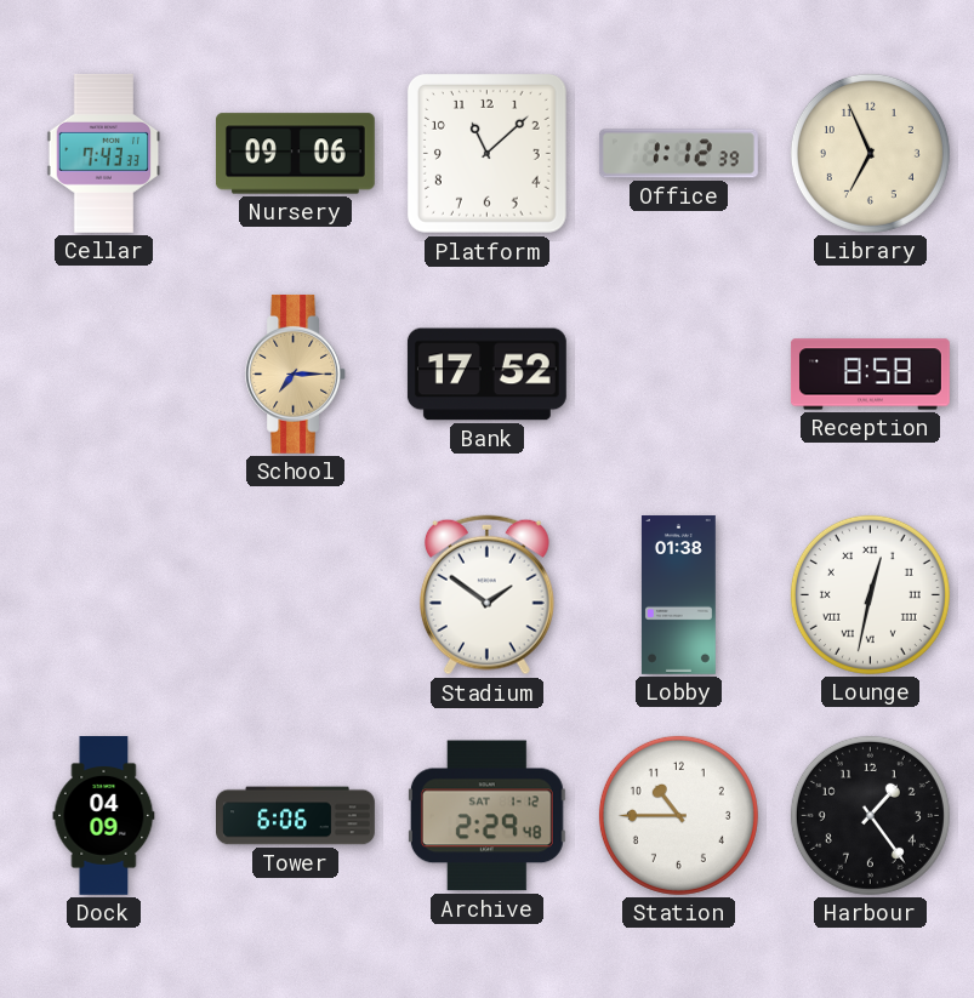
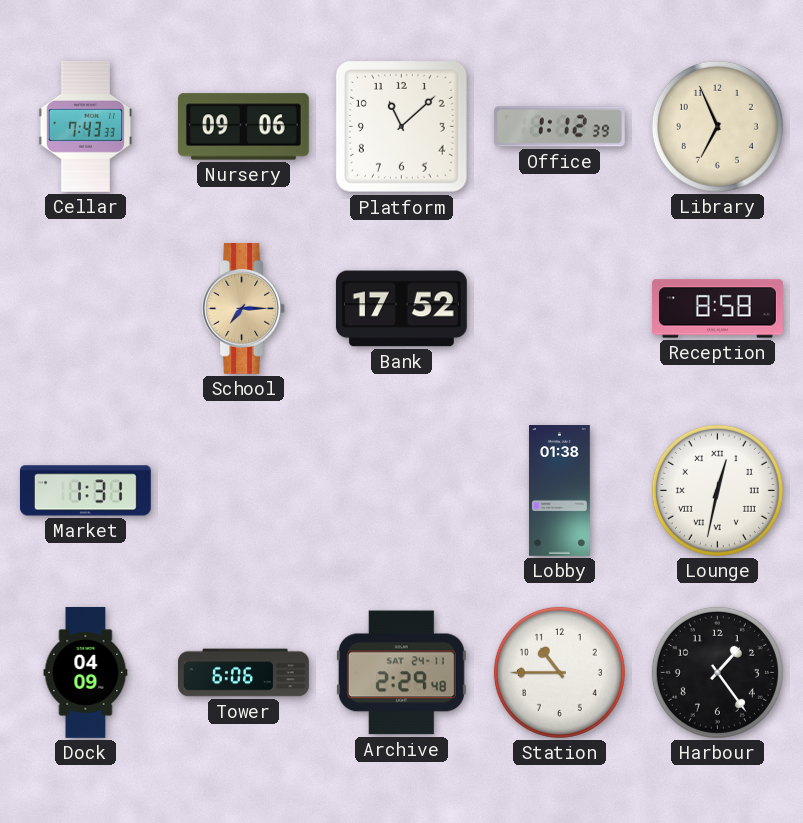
Market: none -> 1:31 (85, 491)
Stadium: 1:51 -> none (486, 595)
Archive date: SAT 1-12 -> SAT 24-11 (401, 673)
